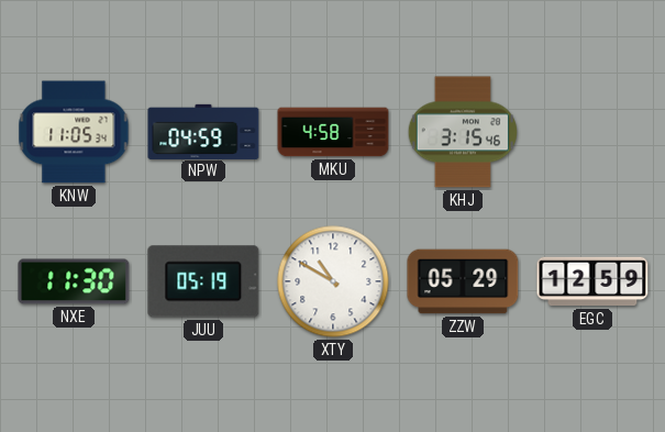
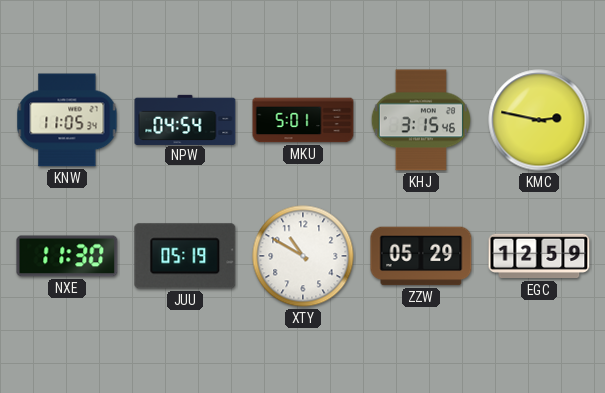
NPW: 04:59 -> 04:54 (185, 119)
MKU: 4:58 -> 5:01 (303, 120)
KMC: none -> 2:47 (539, 120)
